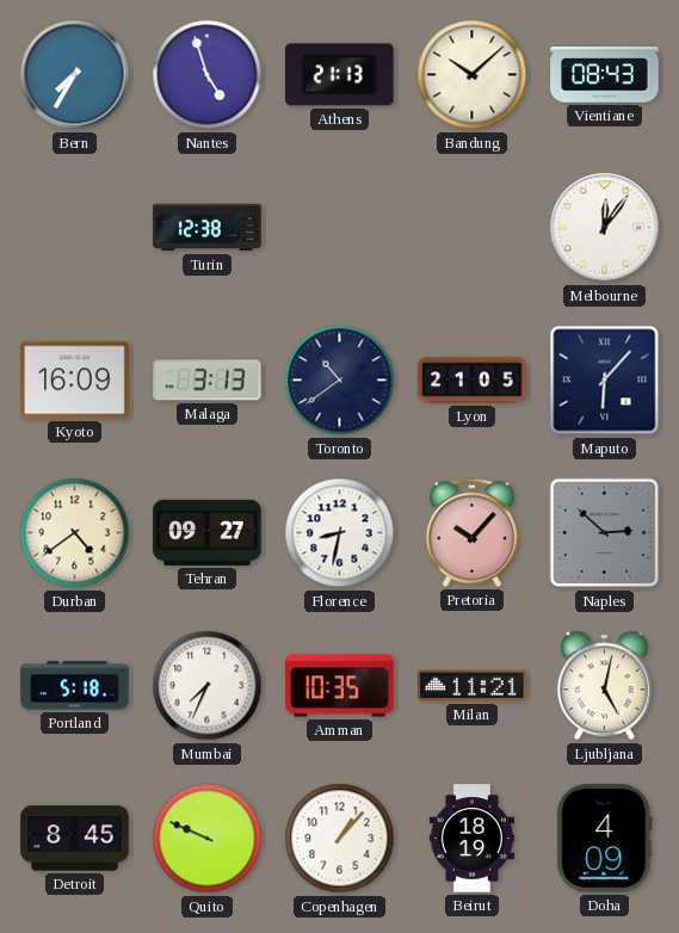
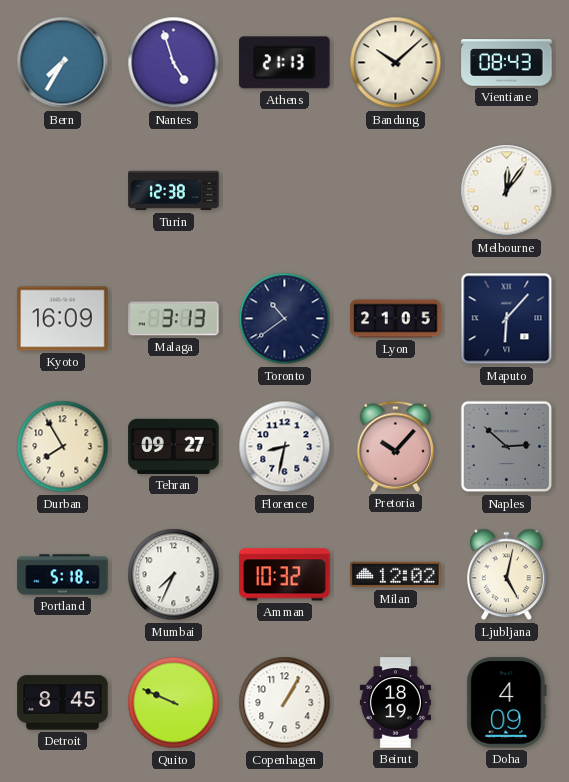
Durban: 4:39 -> 7:55 (63, 447)
Amman: 10:35 -> 10:32 (285, 575)
Milan: 11:21 -> 12:02 (396, 575)
Copenhagen: 1:07 -> 1:05 (285, 703)
